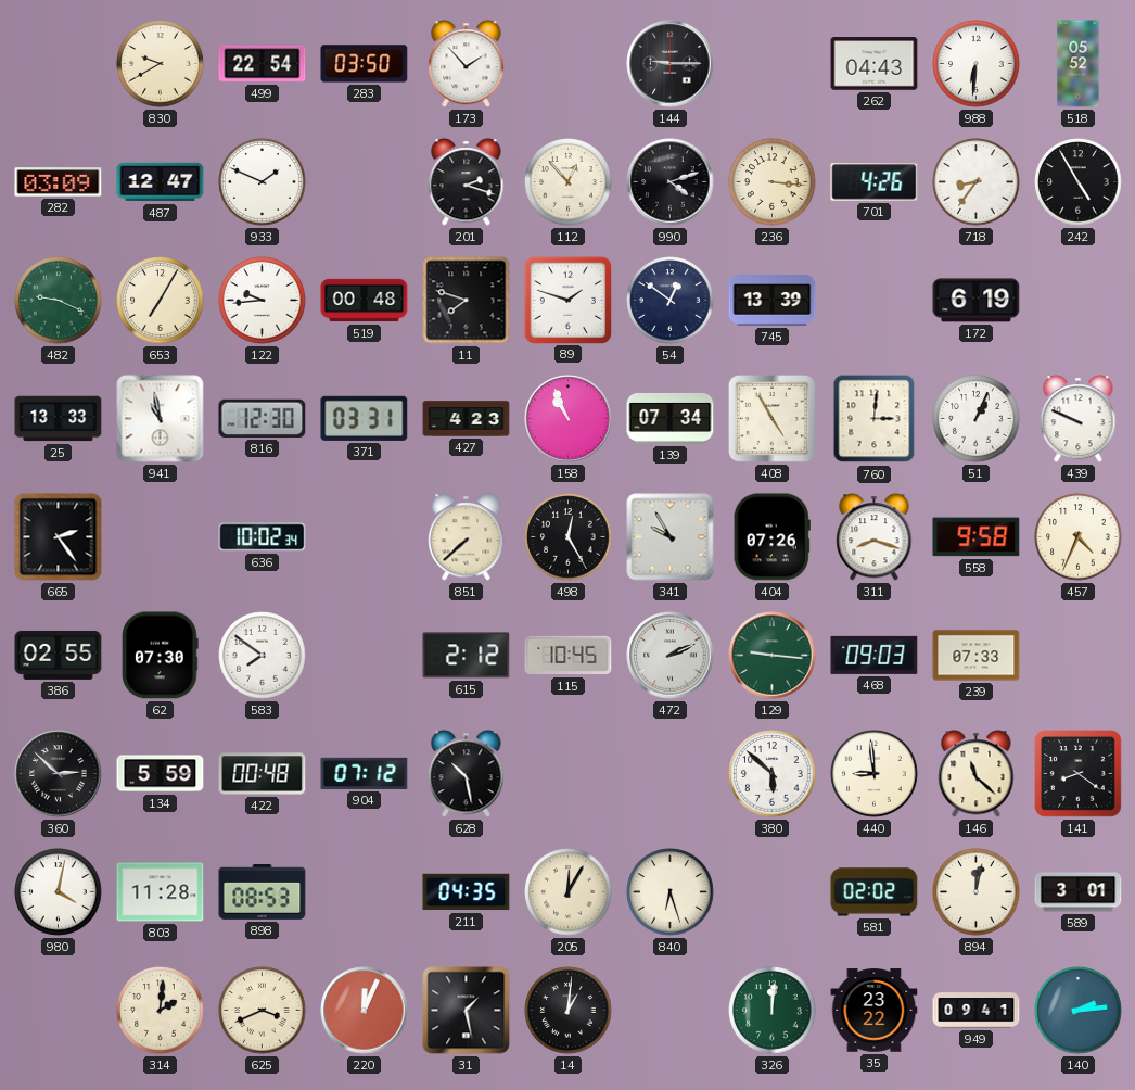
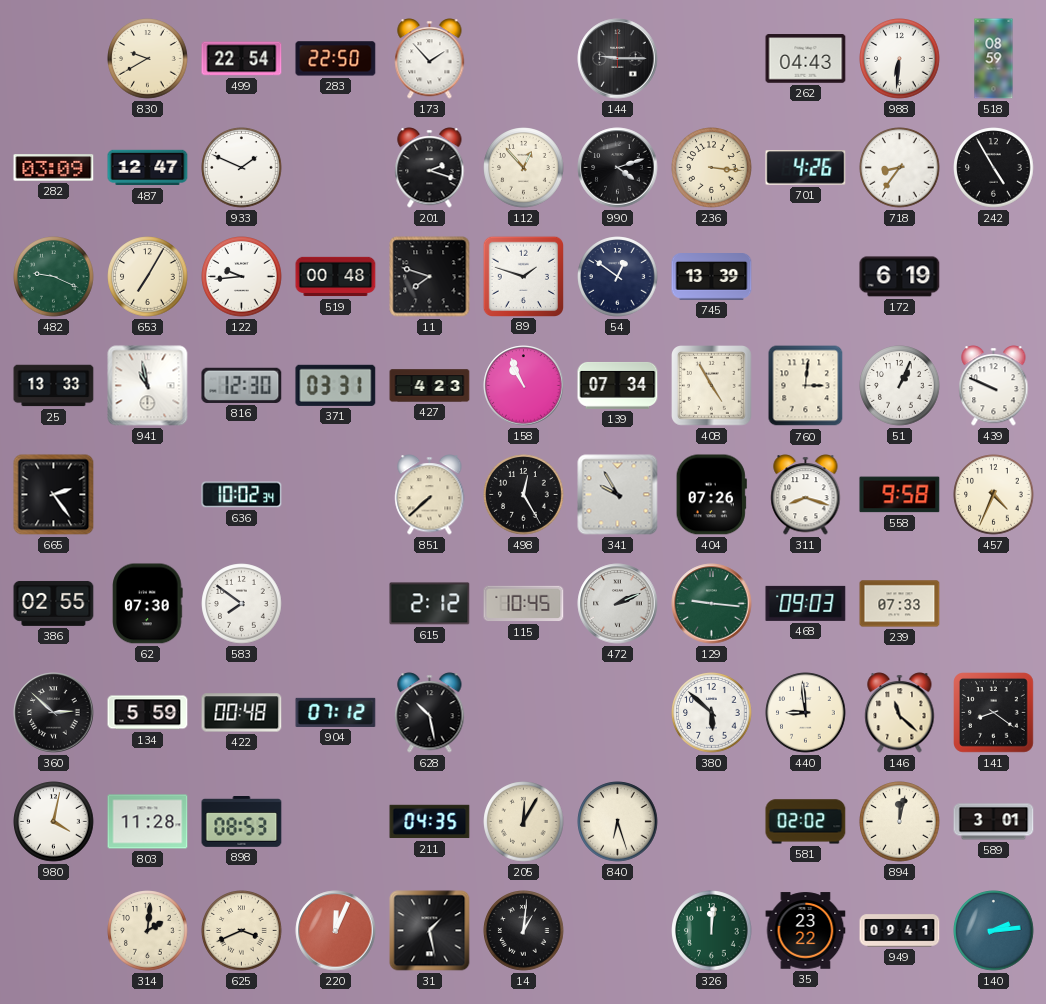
283: 03:50 -> 22:50 (336, 59)
518: 05:52 -> 08:59 (994, 59)
